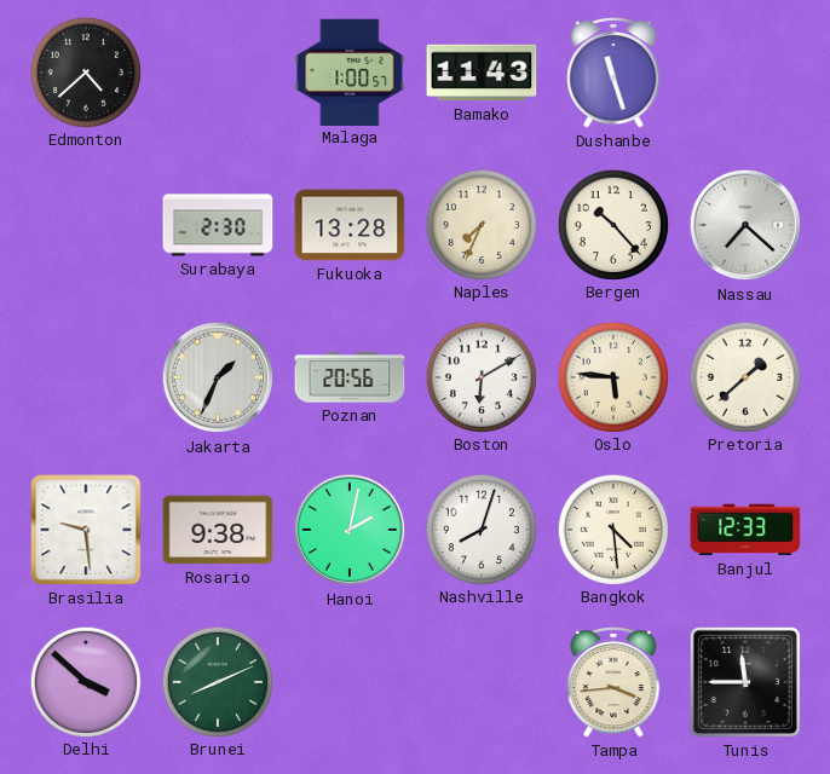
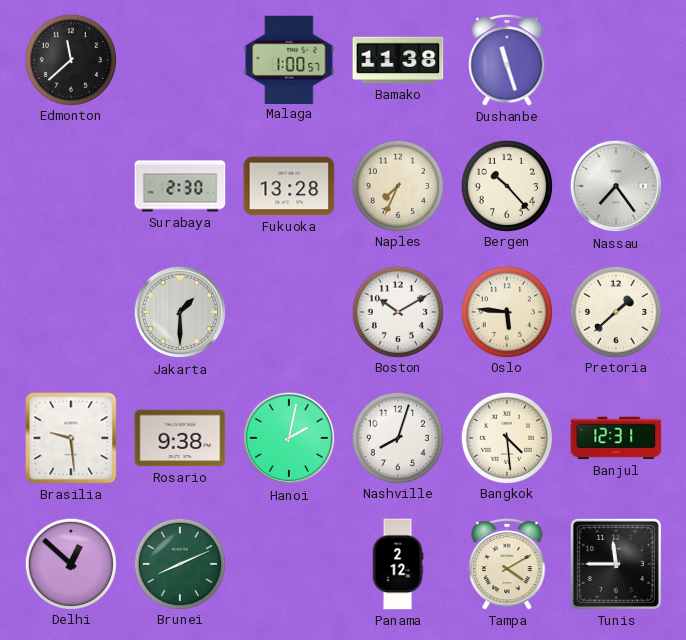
Edmonton: 4:38 -> 11:38 (70, 59)
Bamako: 11:43 -> 11:38 (398, 60)
Nassau: 7:22 -> 7:24 (616, 186)
Jakarta: 1:34 -> 1:30 (180, 312)
Poznan: 20:56 -> none (350, 377)
Boston: 6:10 -> 10:10 (397, 311)
Banjul: 12:33 -> 12:31 (616, 438)
Delhi: 3:52 -> 12:52 (70, 563)
Panama: none -> 2:12 (398, 564)
Tampa: 3:44 -> 4:10 (507, 565)
